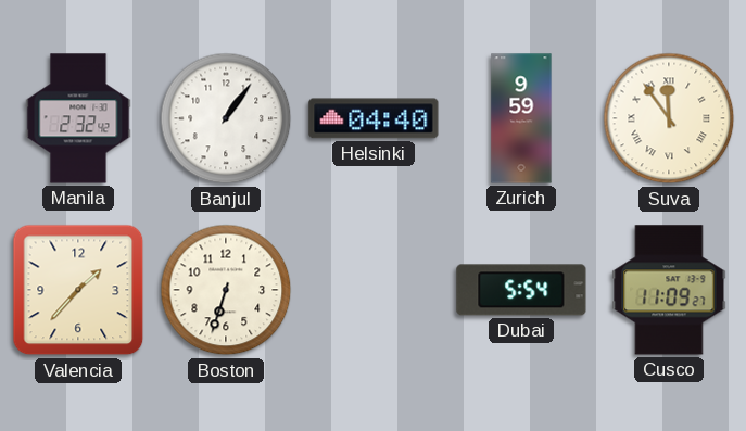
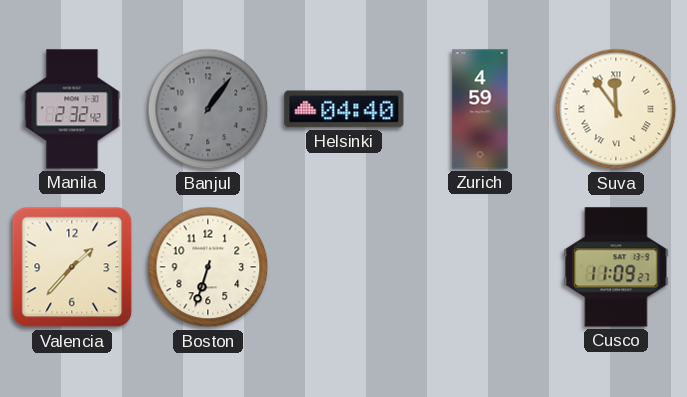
Banjul dial: white -> grey (208, 109)
Zurich: 9:59 -> 4:59 (480, 109)
Dubai: 5:54 -> none (521, 290)
